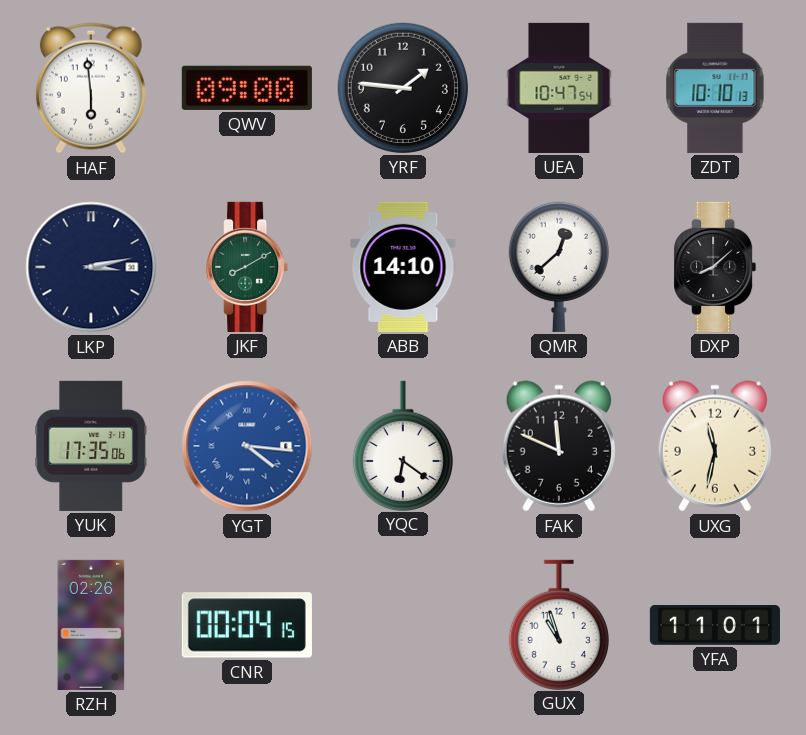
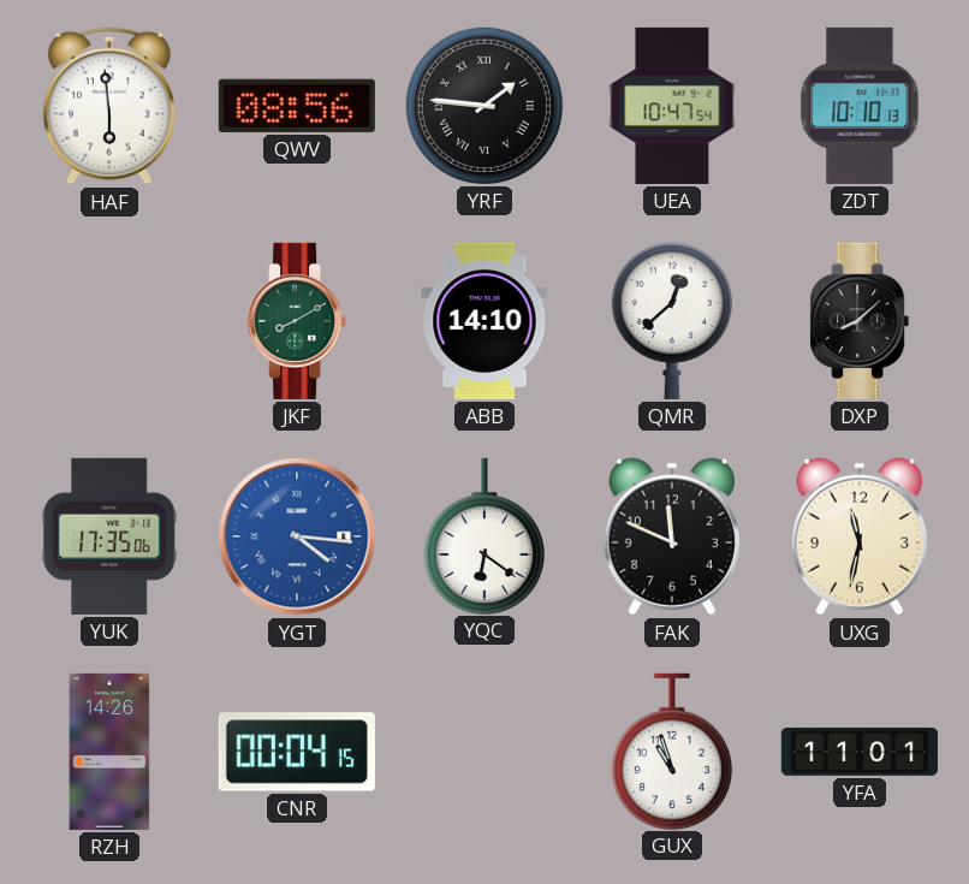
QWV: 09:00 -> 08:56 (297, 106)
YRF numerals: Arabic -> Roman (485, 106)
LKP: 3:13 -> none (91, 267)
RZH: 02:26 -> 14:26 (109, 752)
